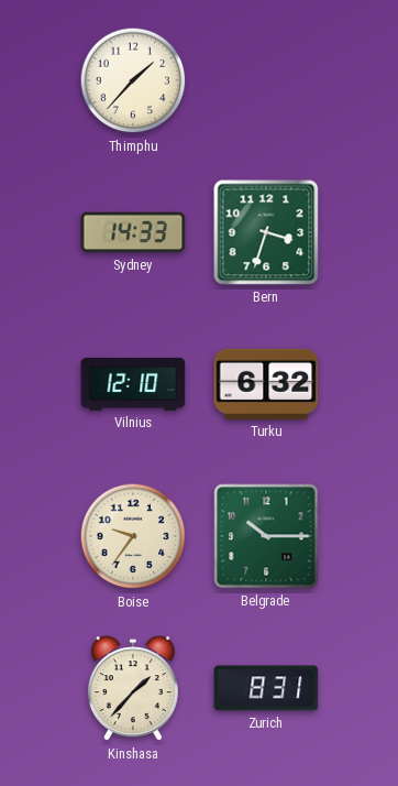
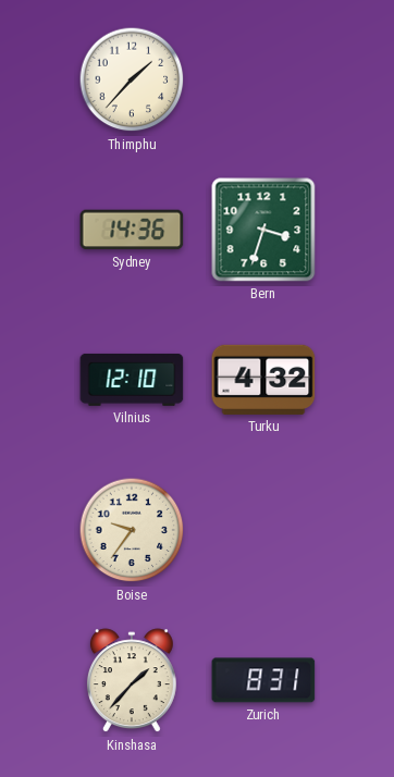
Sydney: 14:33 -> 14:36 (132, 230)
Turku: 6:32 -> 4:32 (263, 380)
Belgrade: 10:15 -> none (266, 536)
